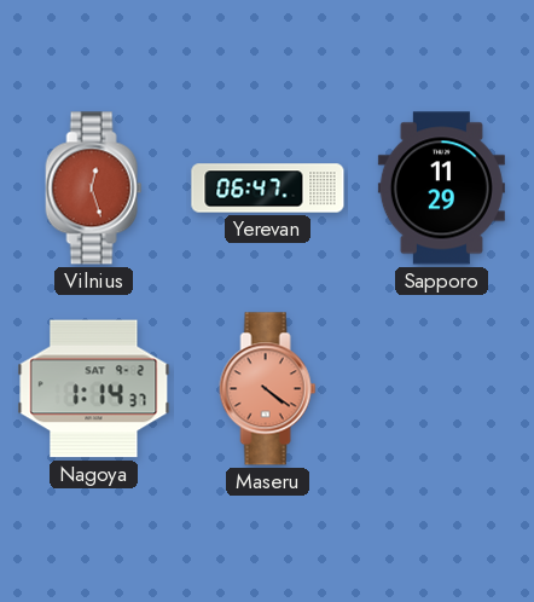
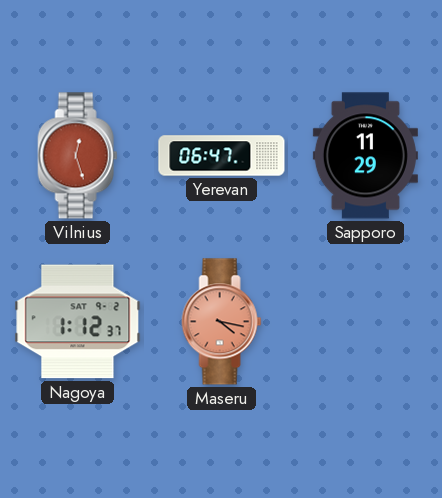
Nagoya: 1:14 -> 1:12 (78, 322)
Maseru: 4:21 -> 4:17 (222, 322)
